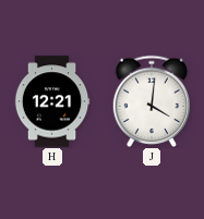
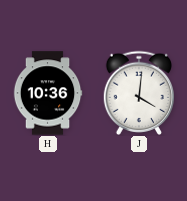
H: 12:21 -> 10:36 (48, 93)
